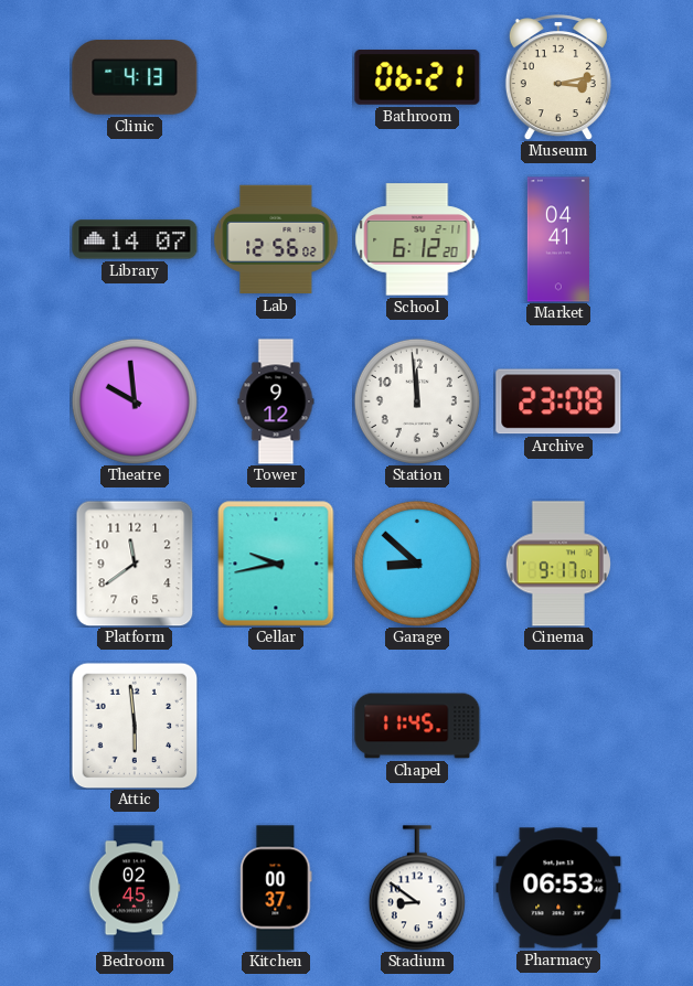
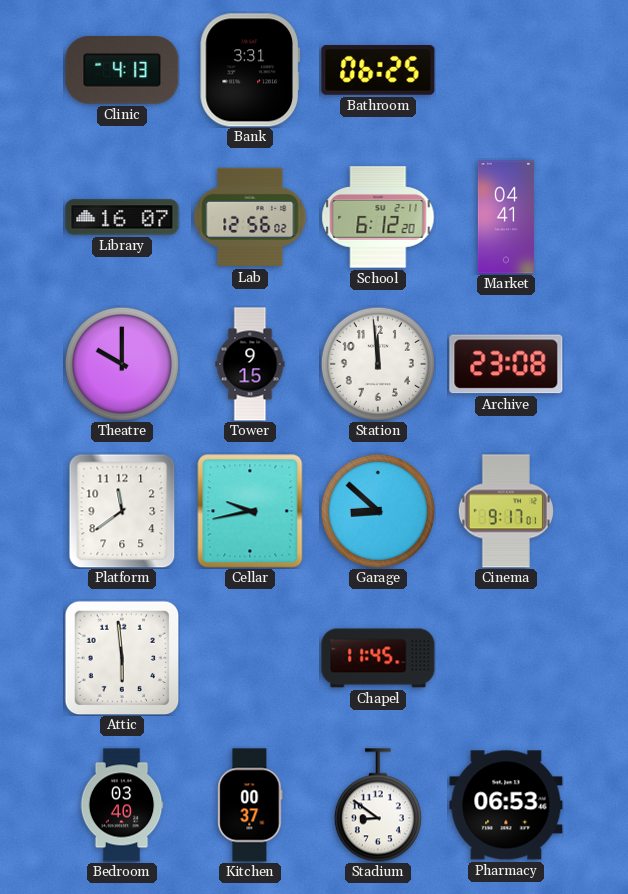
Bank: none -> 3:31 (250, 70)
Bathroom: 06:21 -> 06:25 (378, 70)
Museum: 3:13 -> none (558, 77)
Library: 14:07 -> 16:07 (122, 217)
Theatre: 9:59 -> 10:00 (122, 364)
Tower: 9:12 -> 9:15 (250, 364)
Bedroom: 02:45 -> 03:40 (122, 805)
